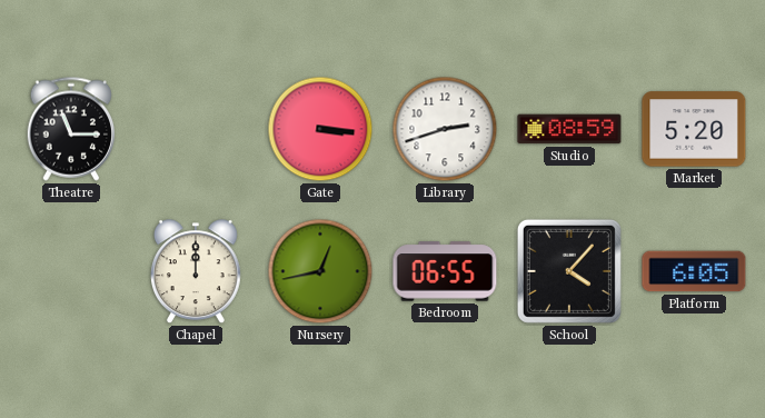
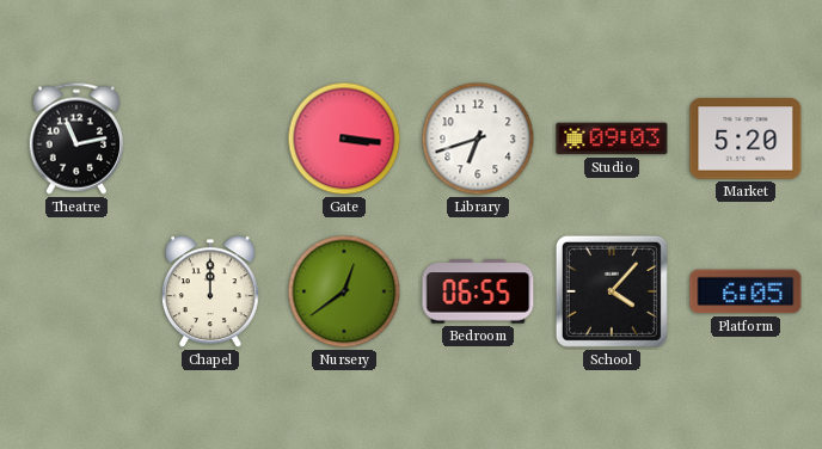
Theatre: 11:15 -> 11:13 (76, 139)
Library: 2:42 -> 6:42 (478, 139)
Studio: 08:59 -> 09:03 (612, 139)
Nursery: 12:43 -> 12:39 (344, 291)
